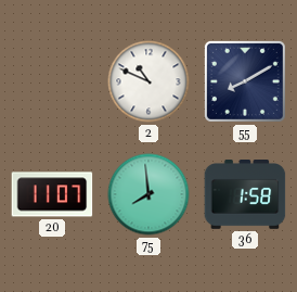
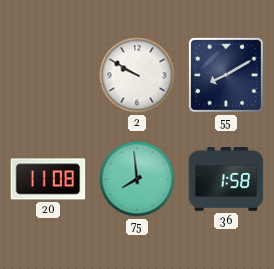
2: 10:49 -> 9:50 (137, 75)
20: 11:07 -> 11:08 (48, 179)
